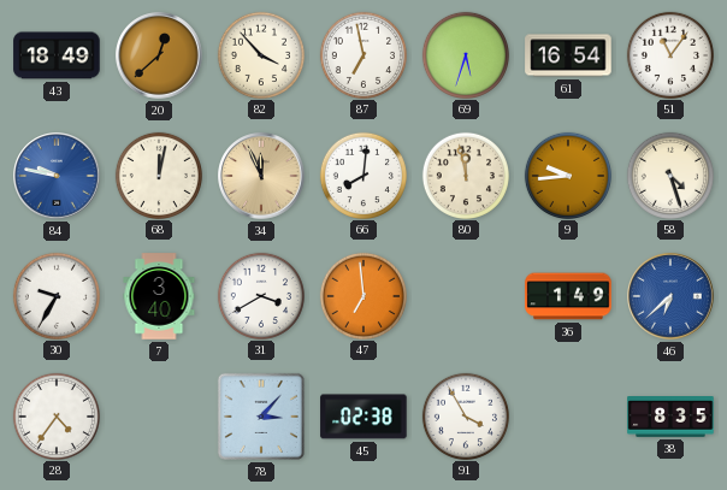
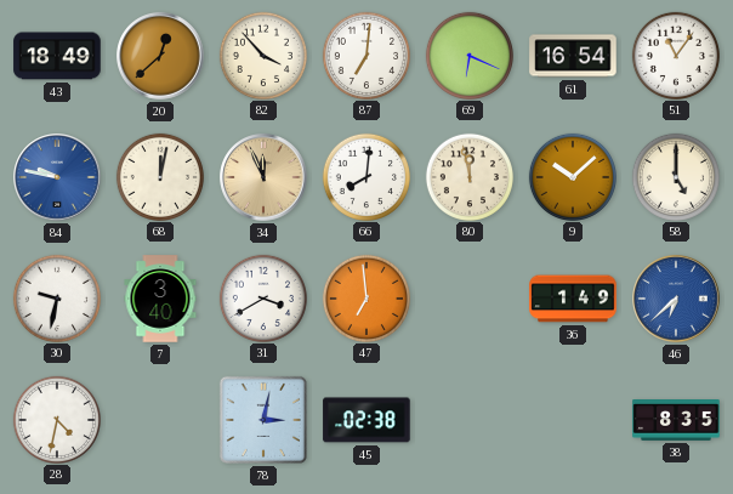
87: 6:58 -> 7:01 (365, 55)
69: 5:33 -> 6:19 (468, 55)
9: 9:44 -> 10:08 (572, 176)
58: 4:27 -> 5:00 (675, 176)
30: 9:35 -> 9:32 (56, 297)
28: 4:36 -> 4:32 (56, 419)
78: 3:07 -> 3:02 (263, 420)
91: 3:55 -> none (465, 415)
